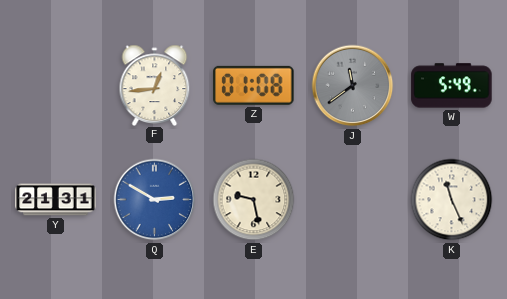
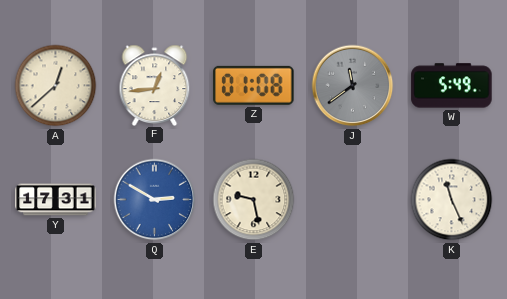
A: none -> 12:38 (56, 86)
Y: 21:31 -> 17:31 (56, 200)
